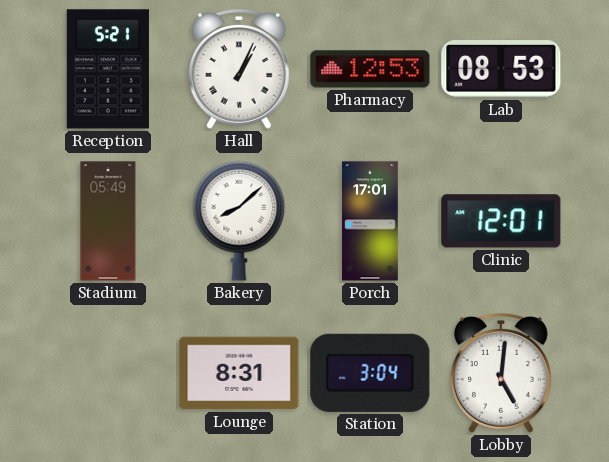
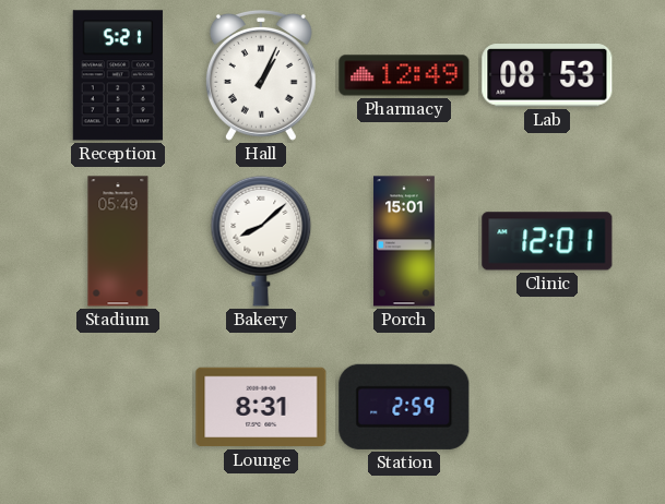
Pharmacy: 12:53 -> 12:49 (404, 75)
Porch: 17:01 -> 15:01 (404, 241)
Station: 3:04 -> 2:59 (404, 407)
Lobby: 5:01 -> none (501, 374)
